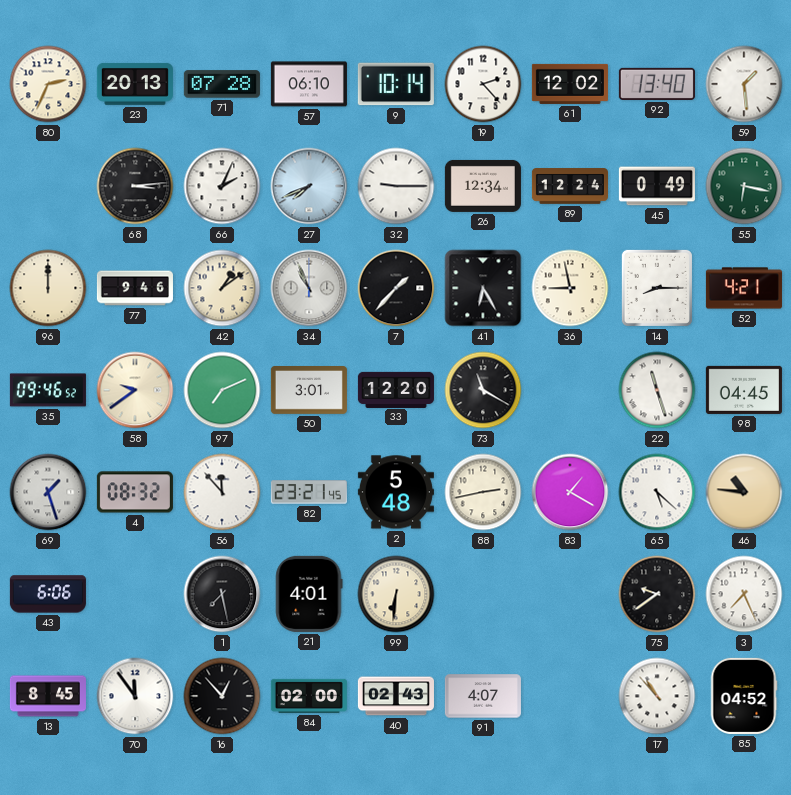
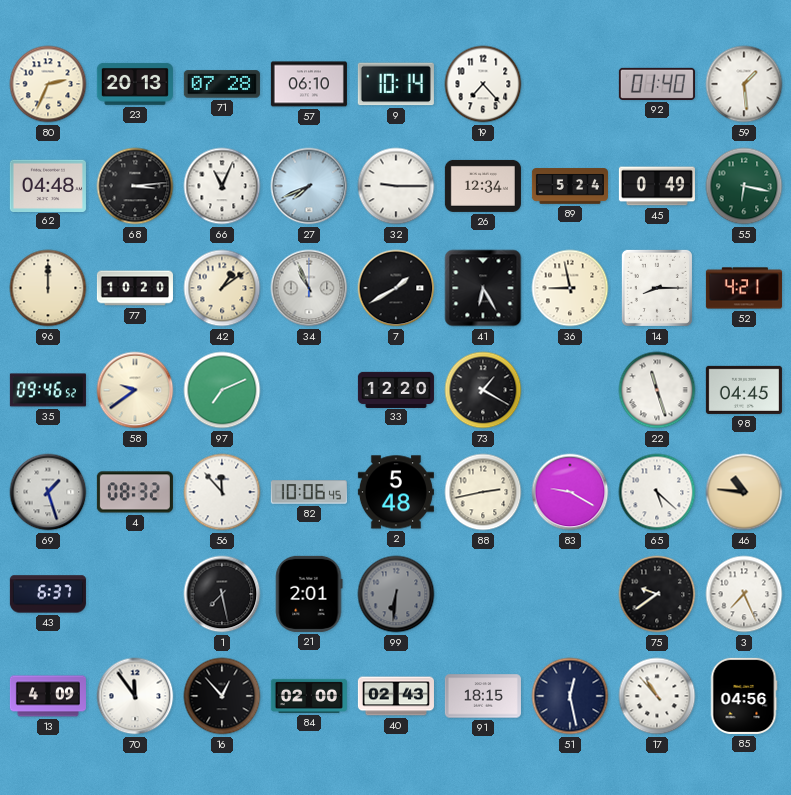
19: 2:23 -> 7:23 (483, 84)
61: 12:02 -> none (570, 84)
92: 13:40 -> 01:40 (657, 84)
62: none -> 04:48 (48, 185)
66: 2:04 -> 11:04 (222, 186)
89: 12:24 -> 5:24 (570, 186)
77: 9:46 -> 10:20 (135, 288)
7: 1:37 -> 1:40 (396, 288)
50: 3:01 -> none (309, 391)
73: 11:20 -> 1:20 (483, 390)
82: 23:21 -> 10:06 (309, 492)
83: 1:20 -> 9:20 (570, 492)
43: 6:06 -> 6:37 (48, 594)
21: 4:01 -> 2:01 (309, 594)
99 dial: cream -> grey (396, 594)
13: 8:45 -> 4:09 (48, 696)
91: 4:07 -> 18:15 (483, 696)
51: none -> 12:28 (570, 696)
85: 04:52 -> 04:56 (744, 696)
